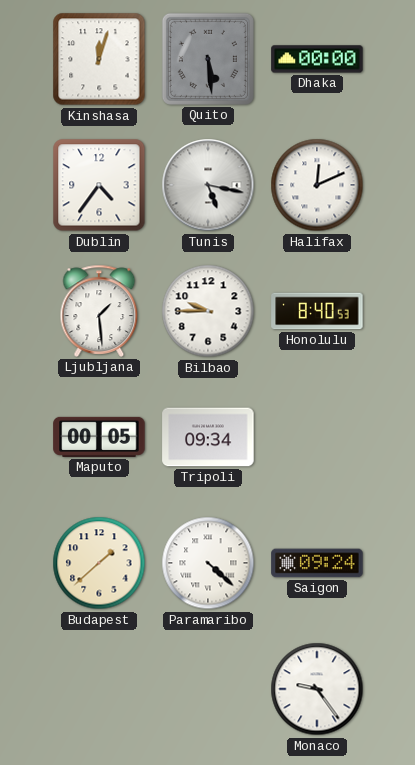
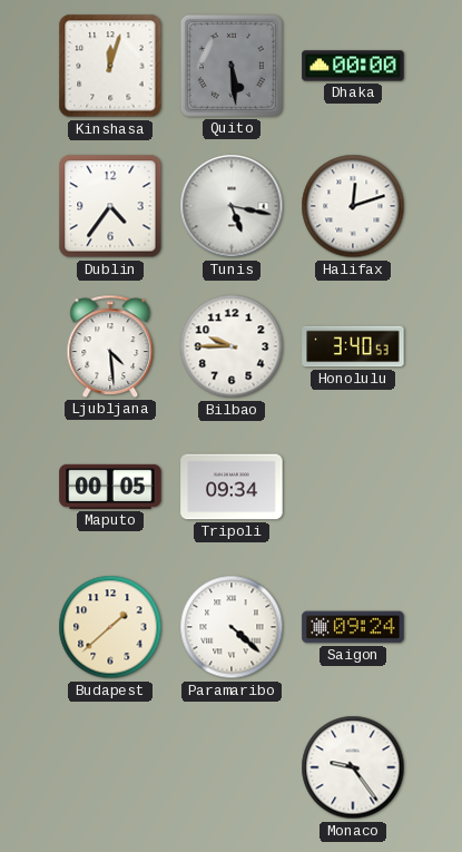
Halifax: 12:11 -> 12:12 (353, 206)
Ljubljana: 1:29 -> 4:29 (110, 346)
Honolulu: 8:40 -> 3:40 (353, 346)
